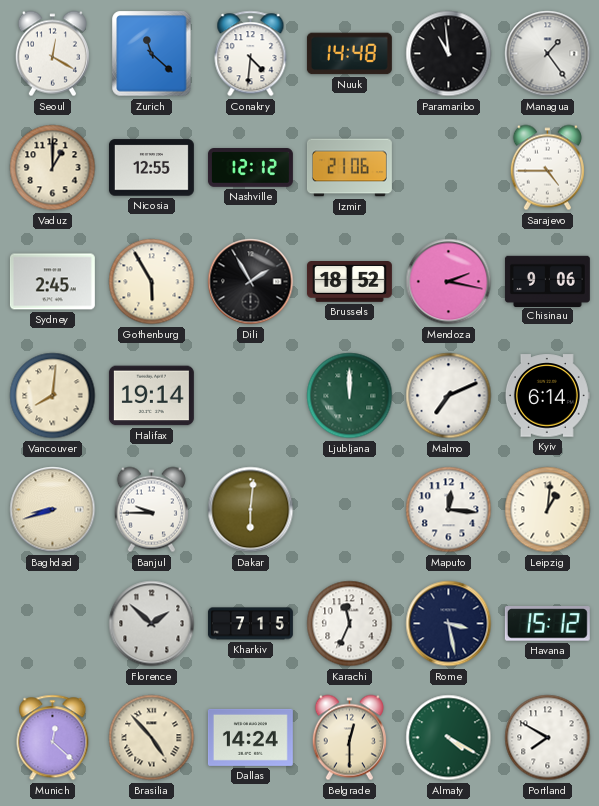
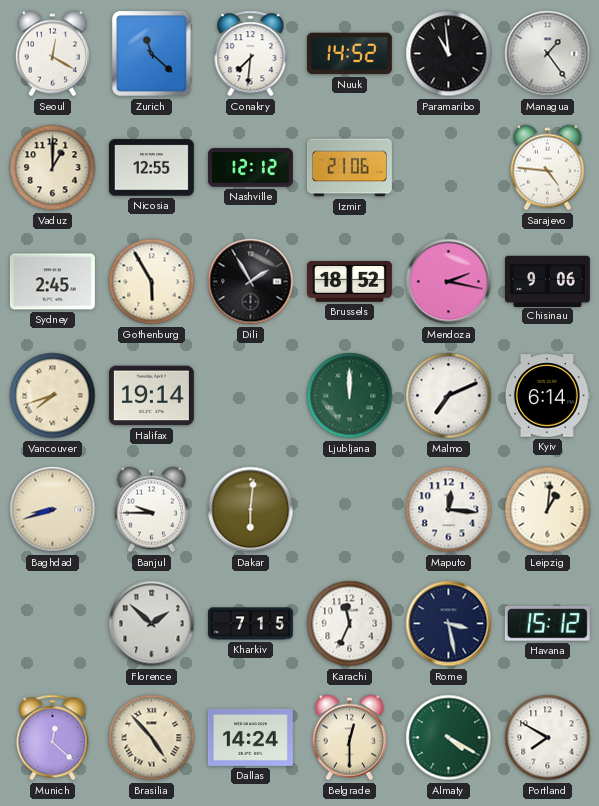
Conakry: 4:31 -> 7:31 (251, 54)
Nuuk: 14:48 -> 14:52 (349, 54)
Sarajevo: 4:45 -> 4:46 (547, 168)
Vancouver: 8:01 -> 7:42 (53, 396)
